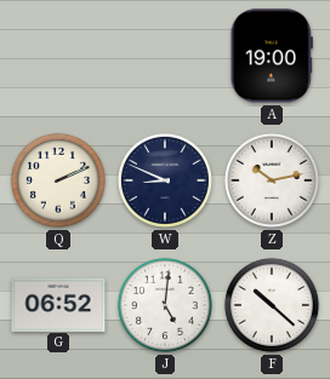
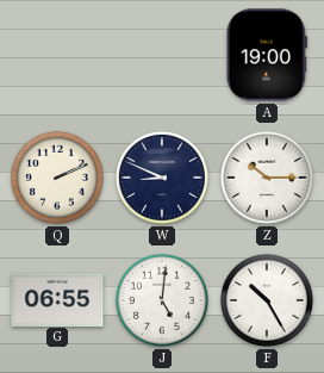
Z: 10:13 -> 10:15 (267, 178)
G: 06:52 -> 06:55 (57, 299)
F: 10:22 -> 10:25 (267, 300)
